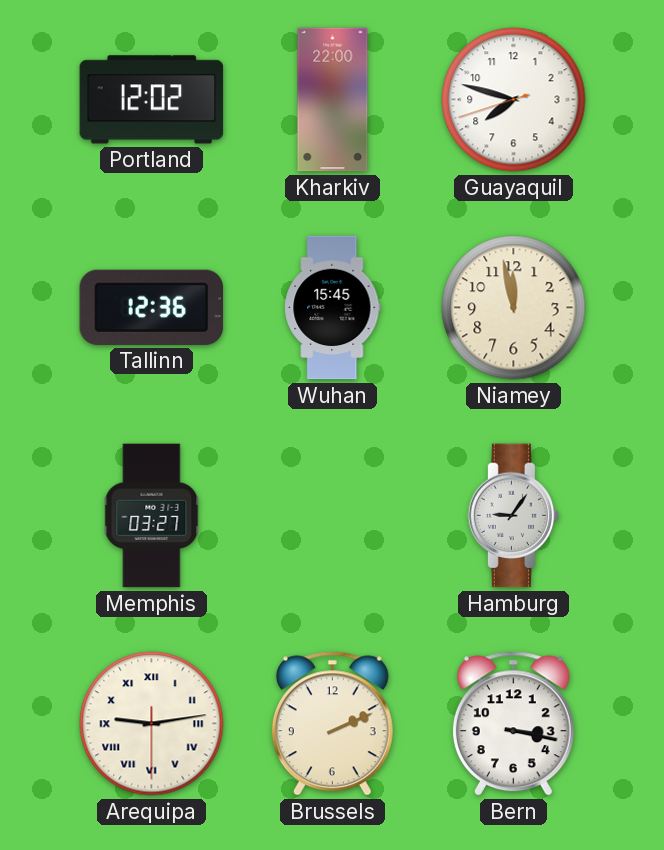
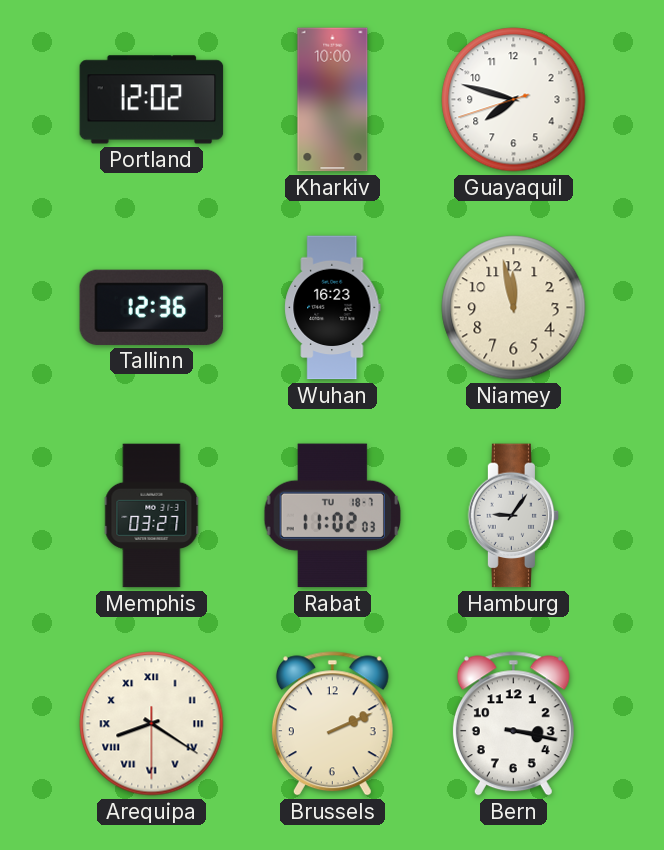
Kharkiv: 22:00 -> 10:00 (333, 100)
Wuhan: 15:45 -> 16:23 (333, 308)
Rabat: none -> 11:02 (332, 516)
Arequipa: 9:13 -> 8:20 (152, 724)
